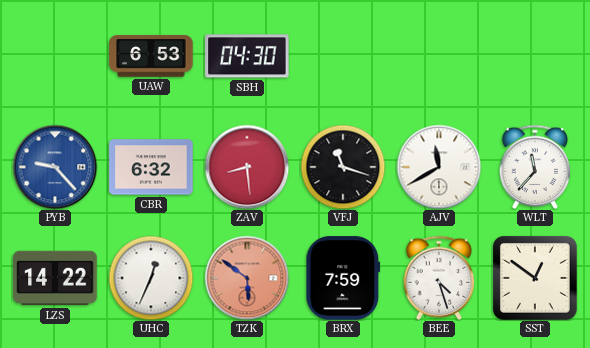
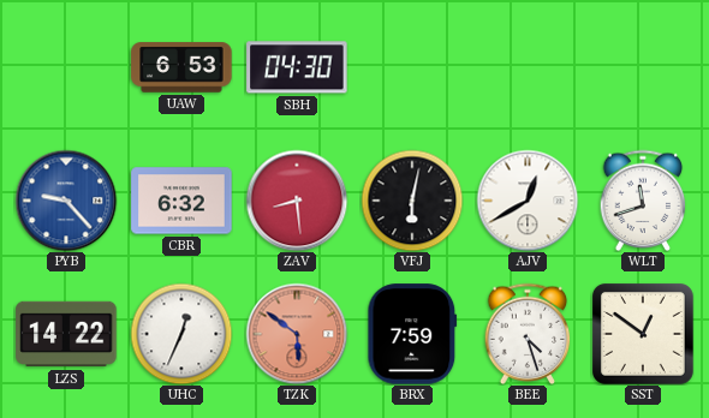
VFJ: 11:18 -> 6:02 (412, 201)
AJV: 11:40 -> 12:40 (528, 201)
WLT: 11:37 -> 11:42 (643, 201)
